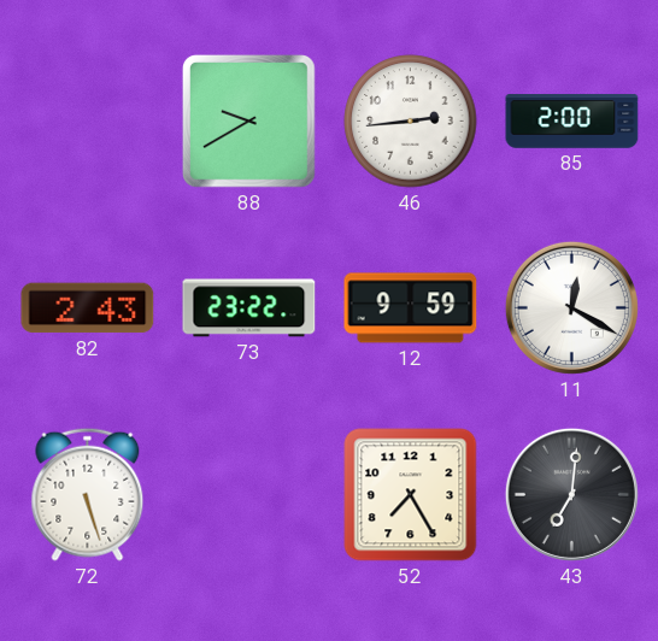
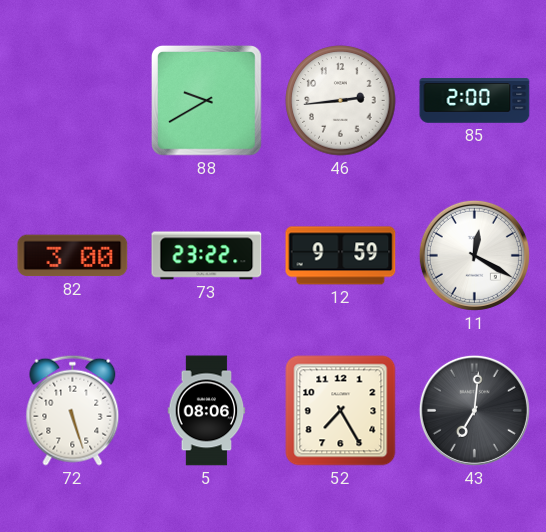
82: 2:43 -> 3:00 (73, 256)
5: none -> 08:06 (207, 411)
